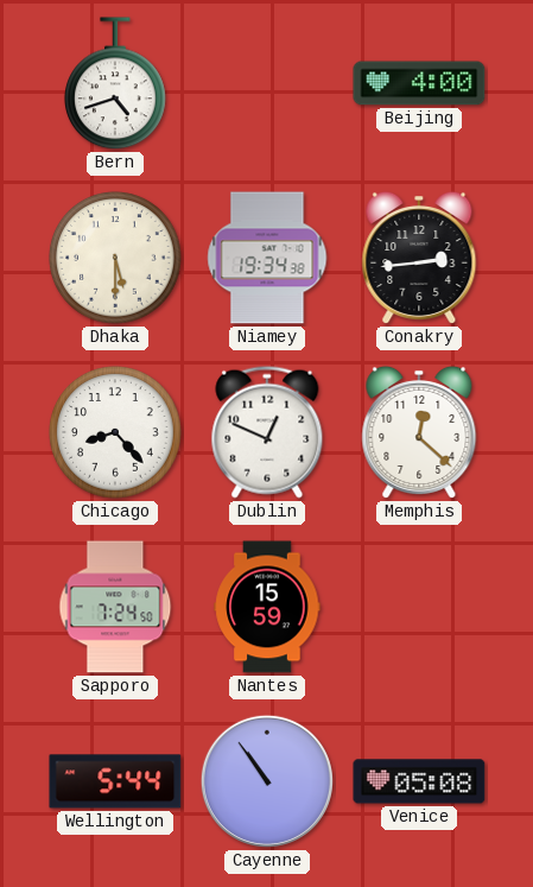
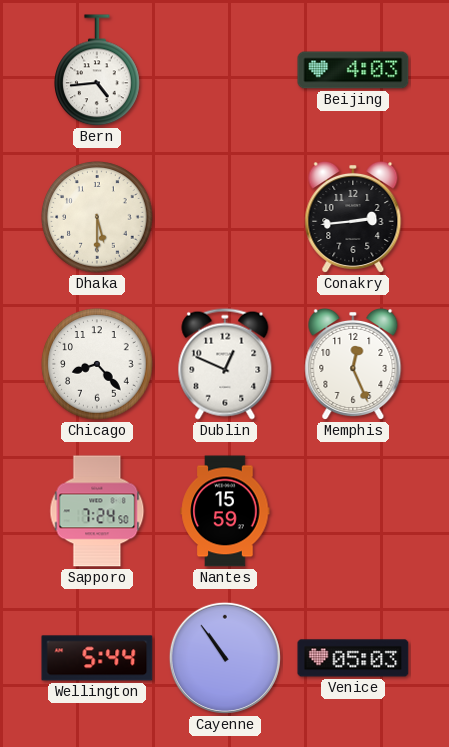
Bern: 4:42 -> 4:44 (98, 71)
Beijing: 4:00 -> 4:03 (353, 70)
Niamey: 19:34 -> none (267, 258)
Memphis: 12:22 -> 12:26 (353, 364)
Venice: 05:08 -> 05:03 (353, 658)
